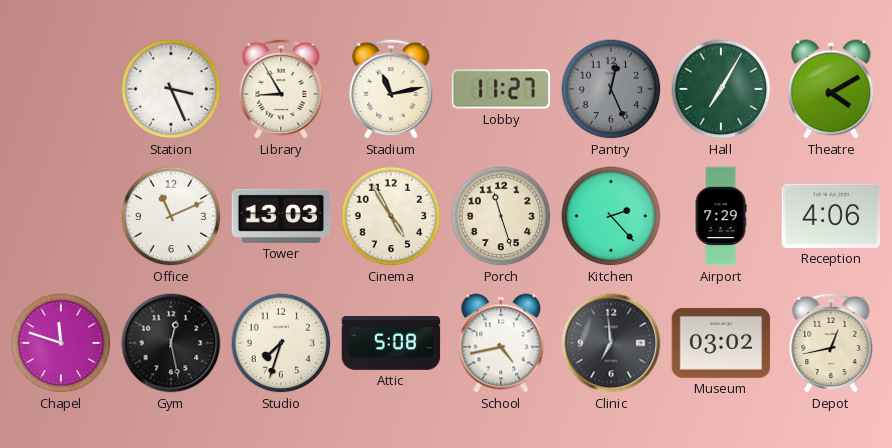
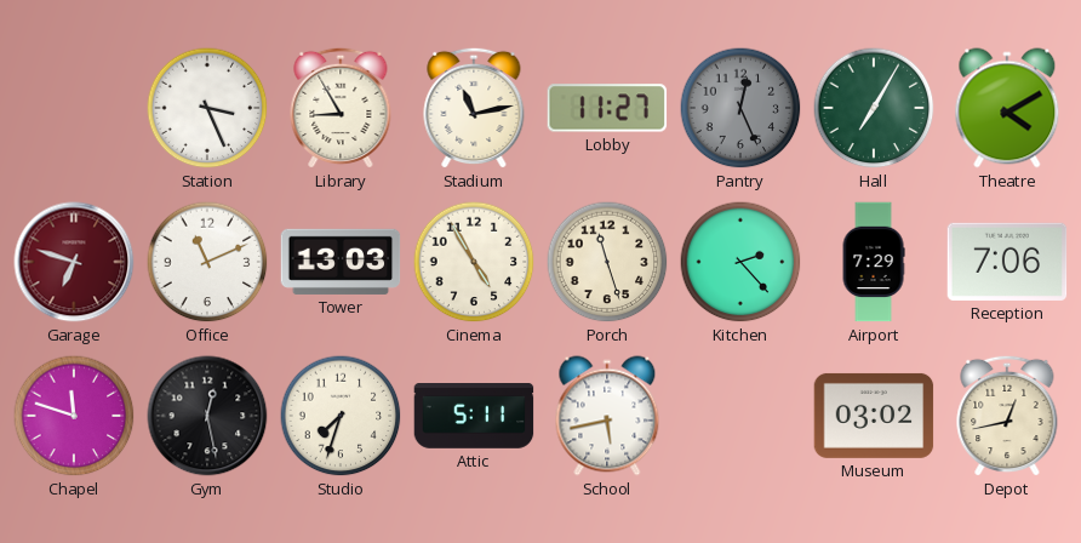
Garage: none -> 6:48 (74, 262)
Reception: 4:06 -> 7:06 (1007, 262)
Attic: 5:08 -> 5:11 (474, 417)
School: 4:43 -> 5:43 (607, 416)
Clinic: 6:59 -> none (611, 343)
